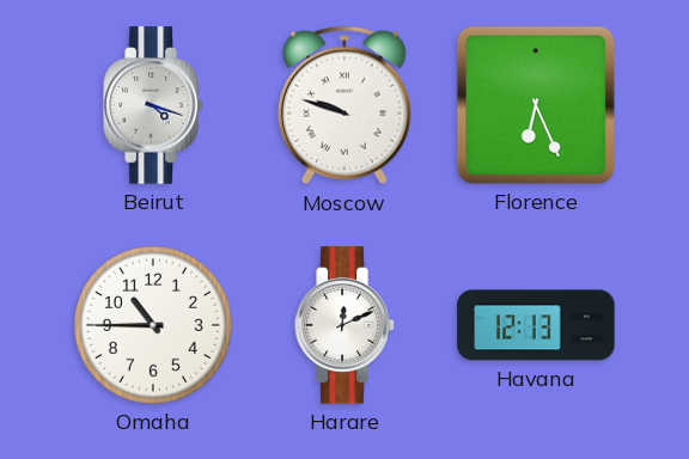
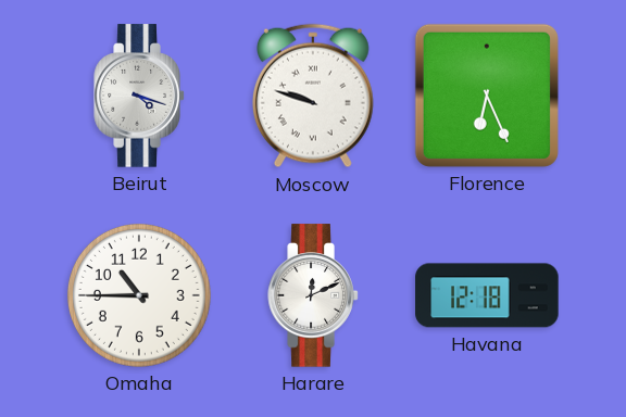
Havana: 12:13 -> 12:18 (487, 295)
